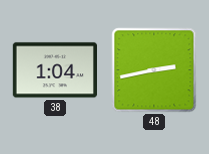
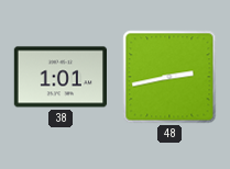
38: 1:04 -> 1:01 (59, 77)
